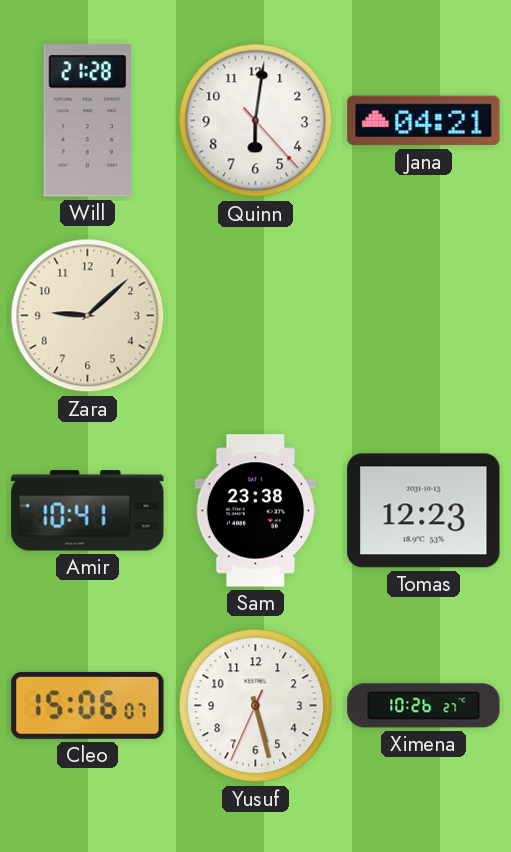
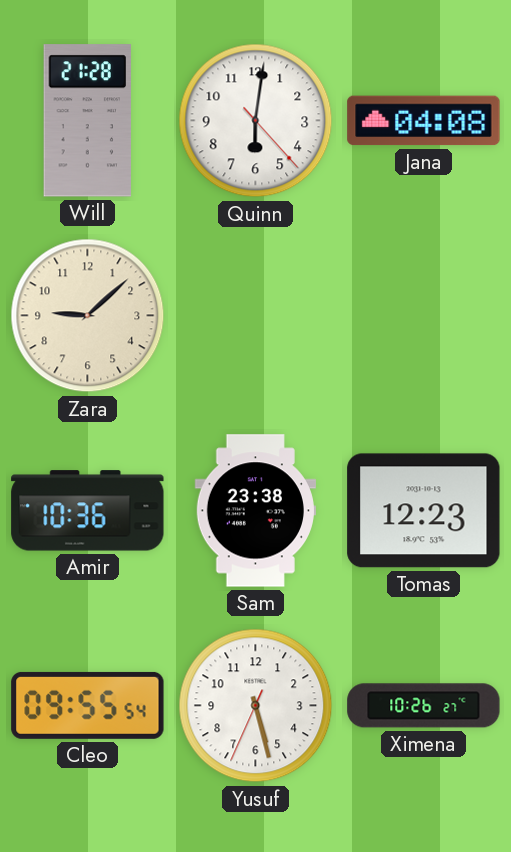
Jana: 04:21 -> 04:08 (424, 121)
Amir: 10:41 -> 10:36 (88, 511)
Cleo: 15:06 -> 09:55 (88, 705)
